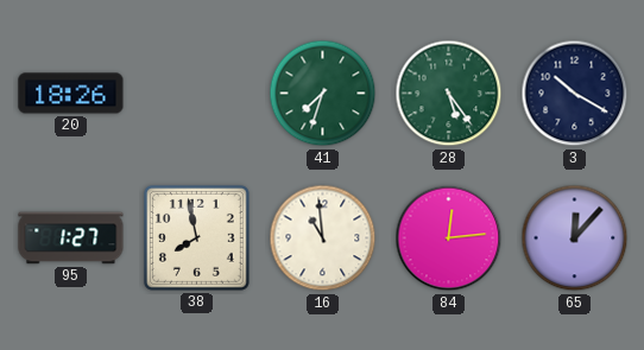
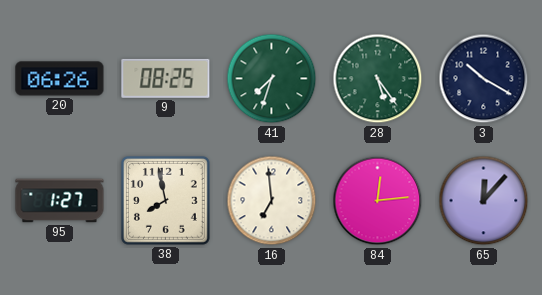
20: 18:26 -> 06:26 (60, 79)
9: none -> 08:25 (166, 78)
16: 10:59 -> 6:59 (272, 201)
